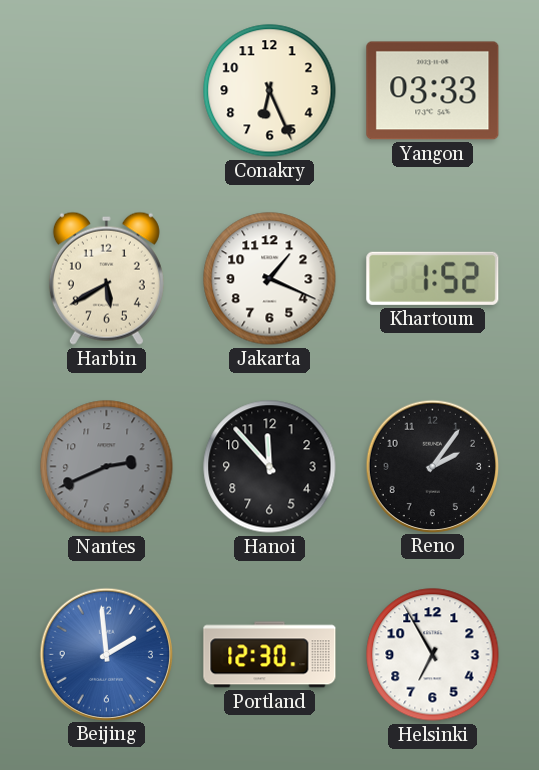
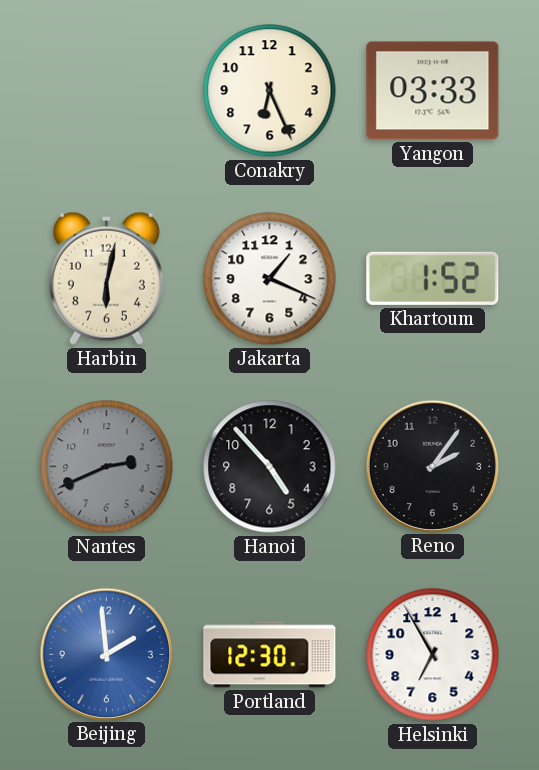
Harbin: 5:40 -> 6:02 (106, 278)
Hanoi: 11:53 -> 4:53 (270, 467)
